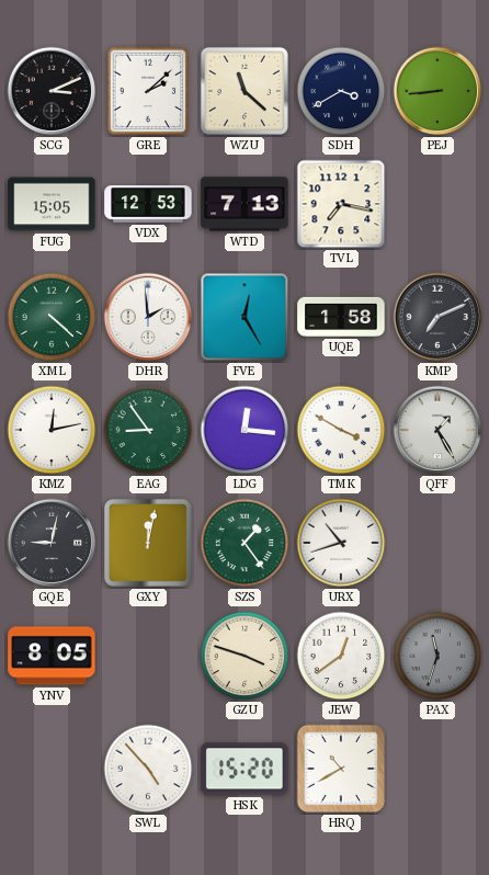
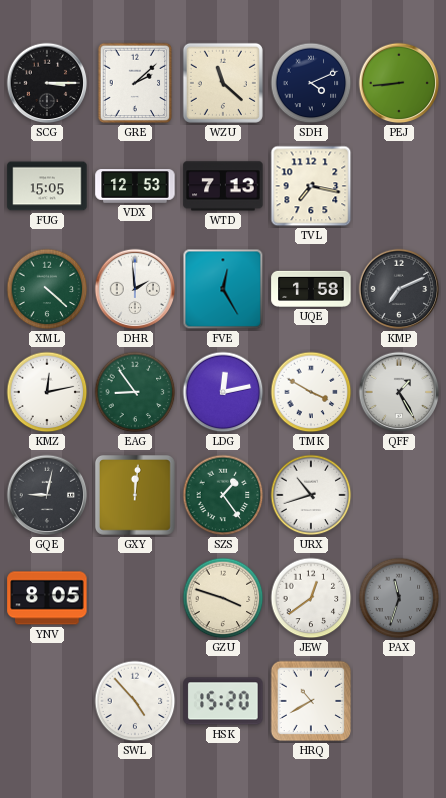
SCG: 3:11 -> 3:15 (47, 83)
SDH: 3:40 -> 4:11 (311, 83)
LDG: 12:16 -> 12:13 (223, 392)
GXY: 12:02 -> 12:01 (136, 496)
